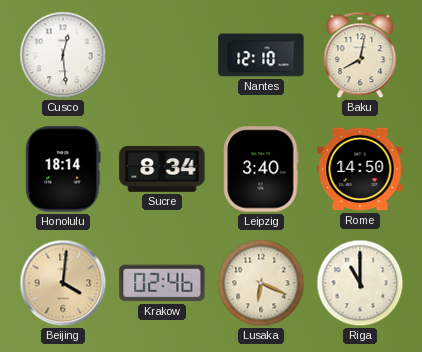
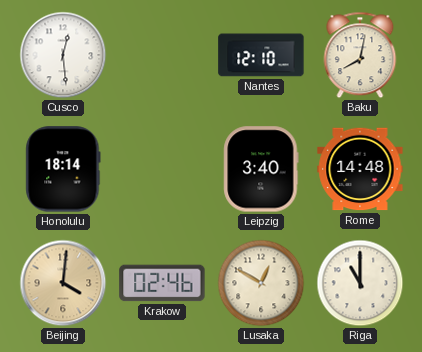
Sucre: 8:34 -> none (162, 169)
Rome: 14:50 -> 14:48 (360, 169)
Lusaka: 6:19 -> 12:50 (261, 283)
